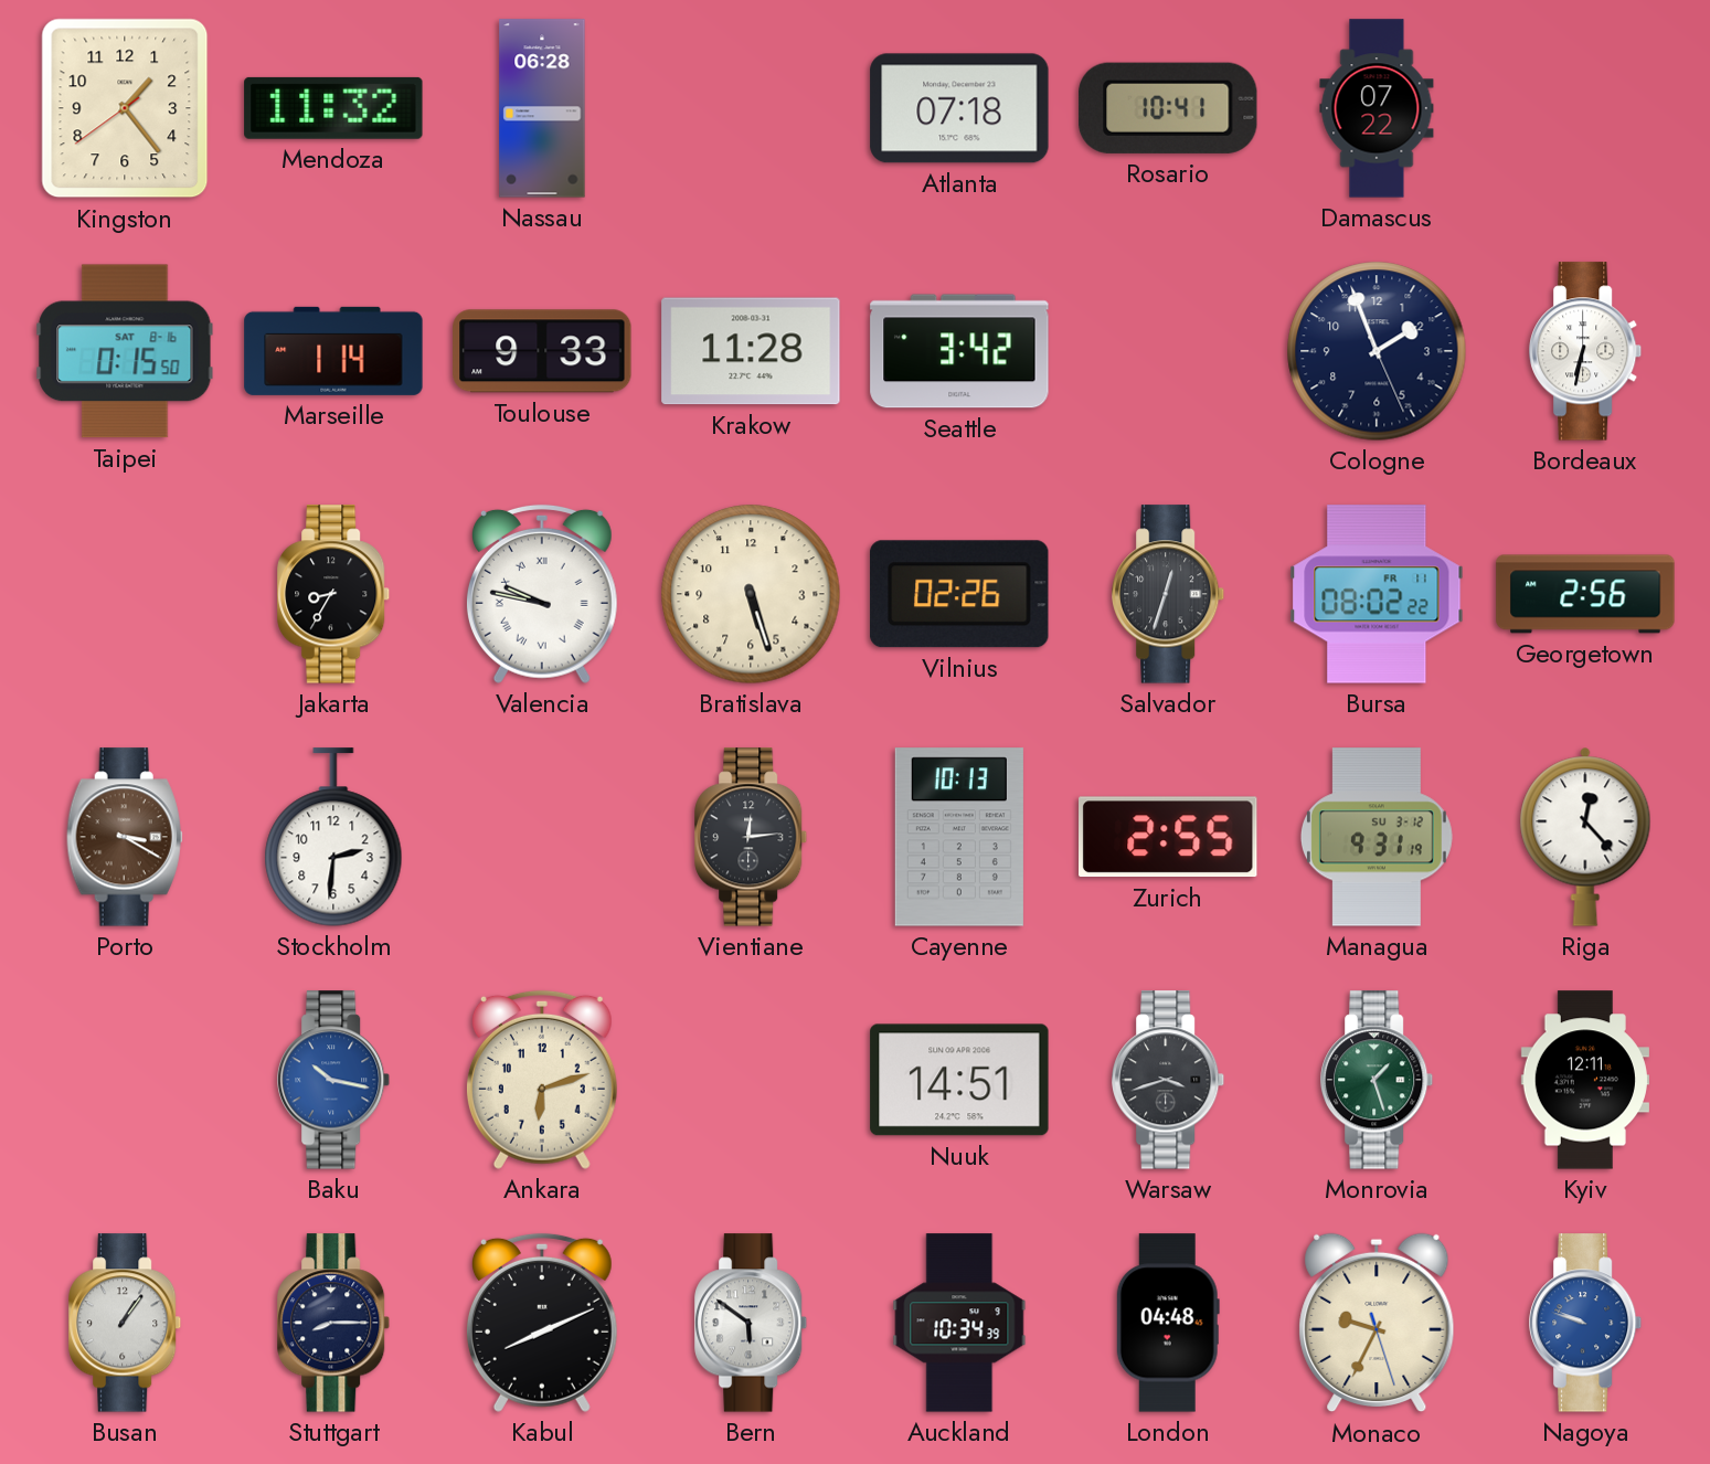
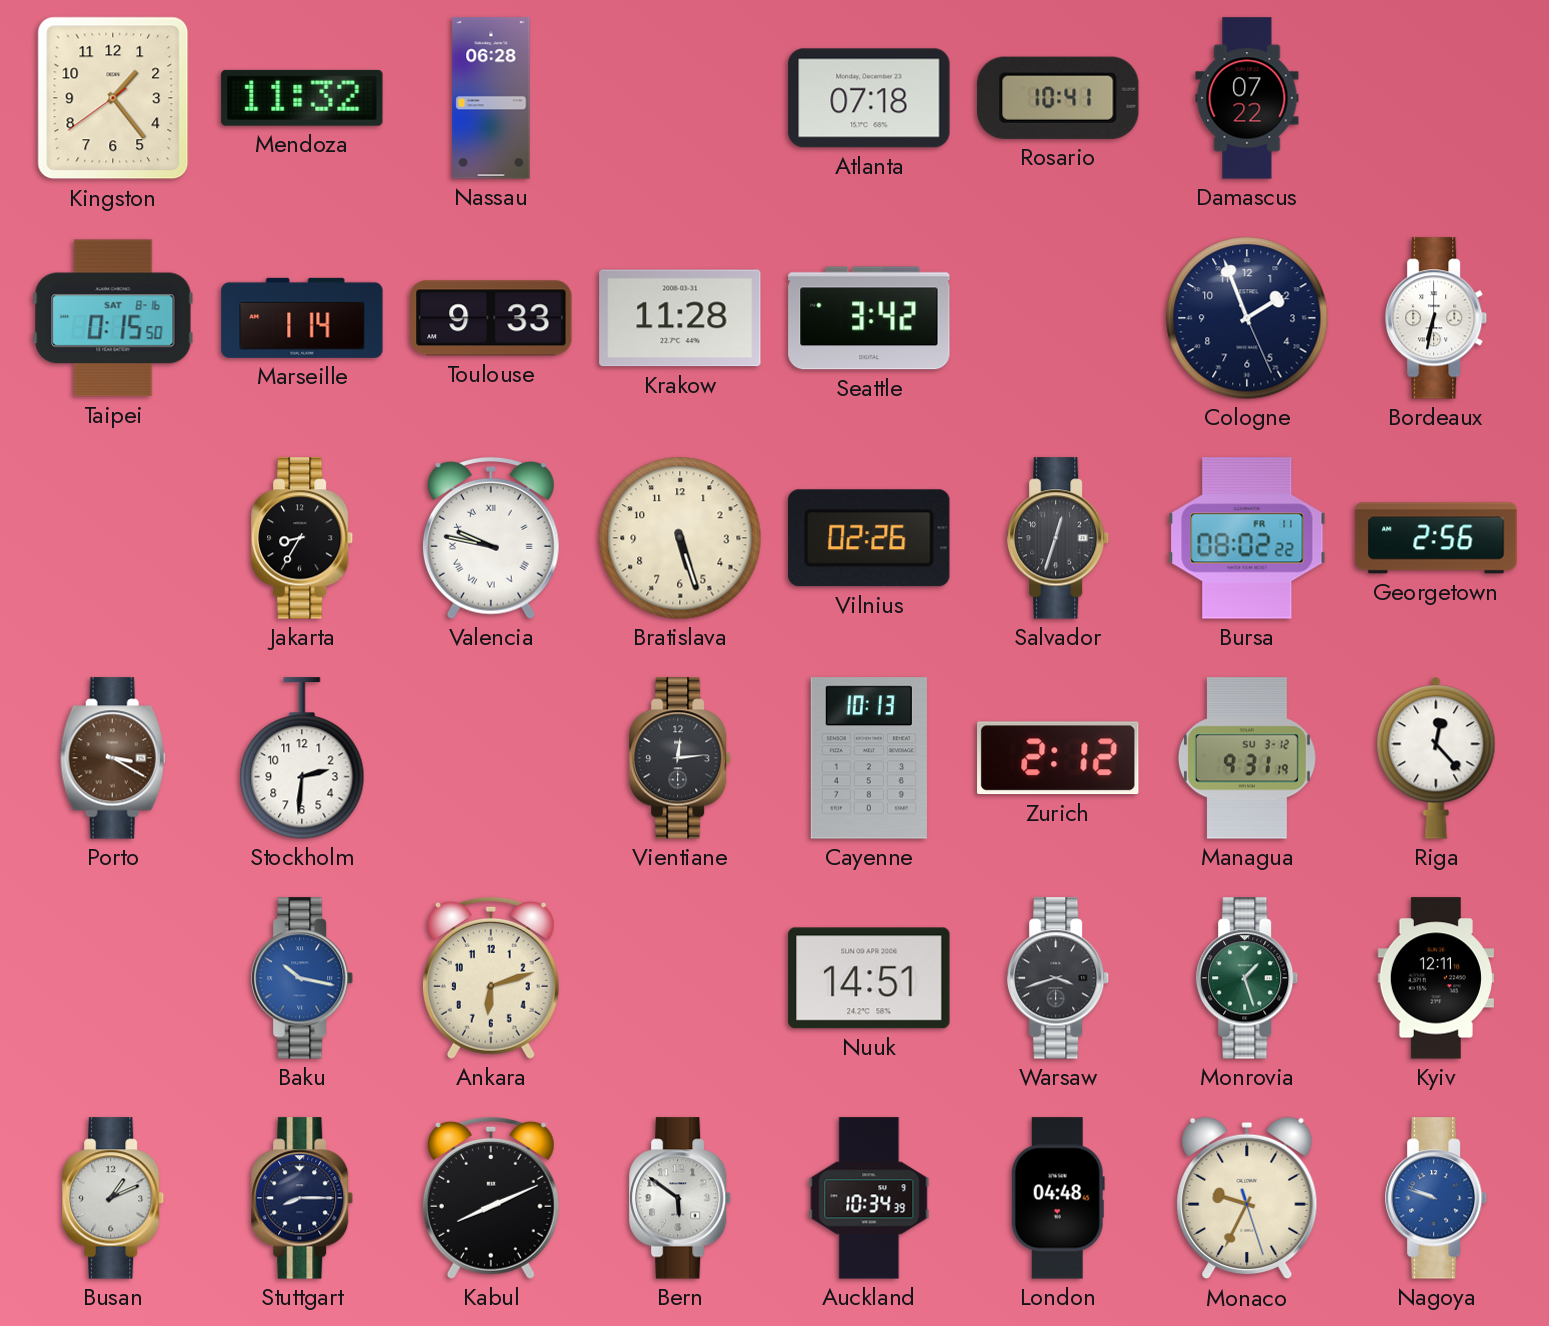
Zurich: 2:55 -> 2:12 (1058, 758)
Busan: 1:06 -> 1:11 (114, 1198)
